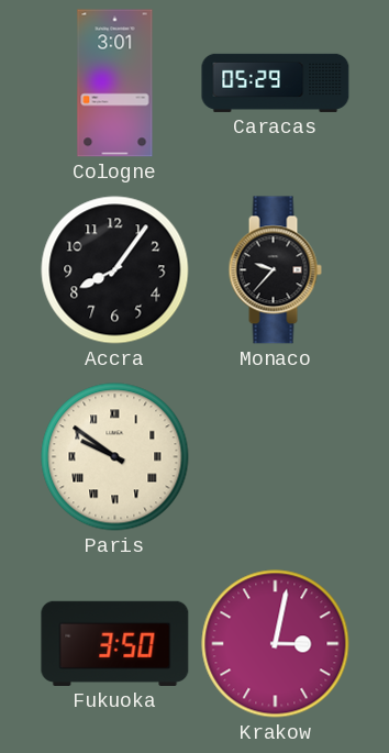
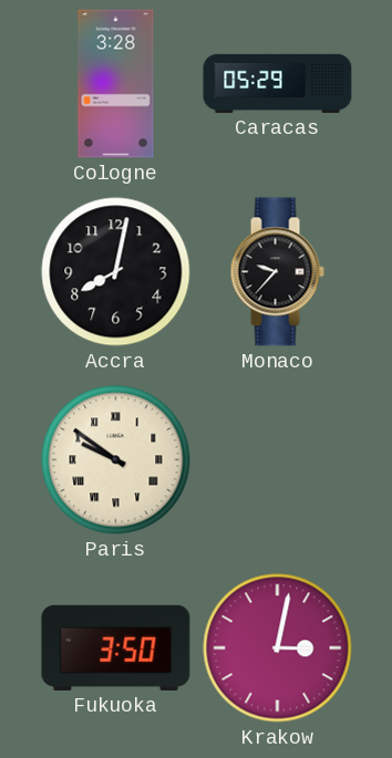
Cologne: 3:01 -> 3:28 (116, 84)
Accra: 8:06 -> 8:02 (116, 272)
